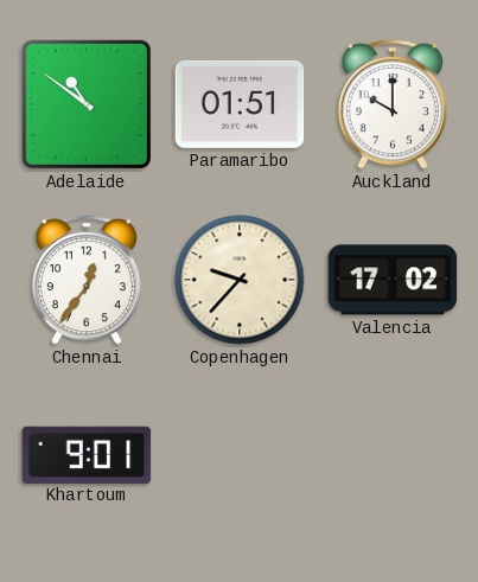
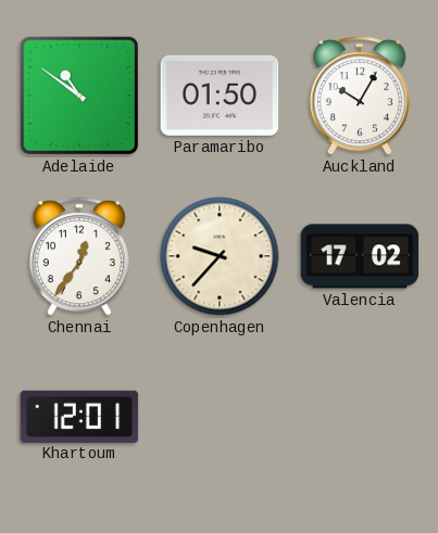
Paramaribo: 01:51 -> 01:50 (220, 96)
Auckland: 10:00 -> 10:05 (360, 96)
Khartoum: 9:01 -> 12:01 (79, 416)
